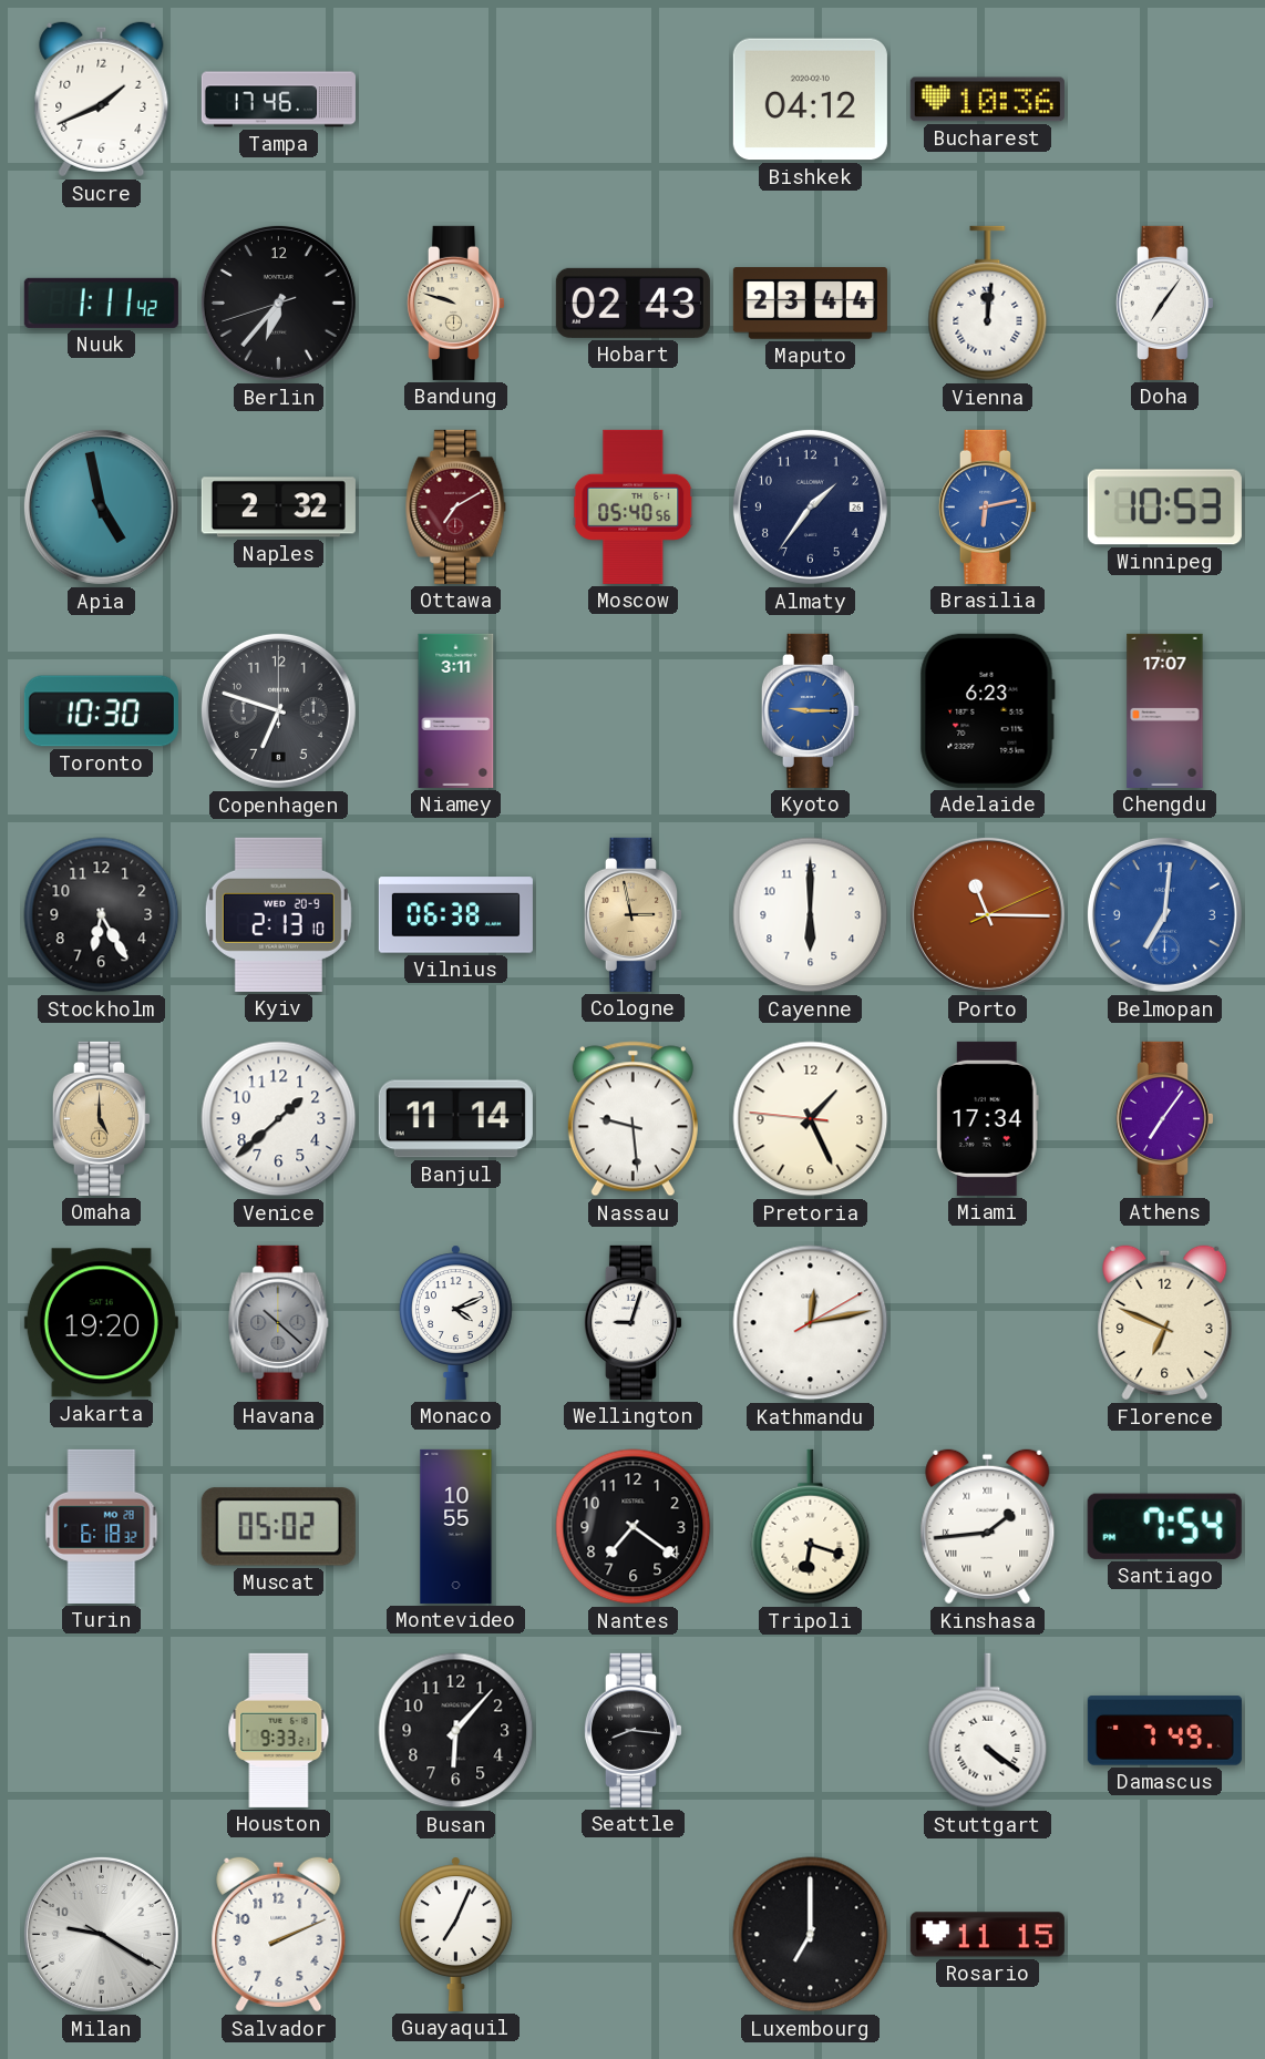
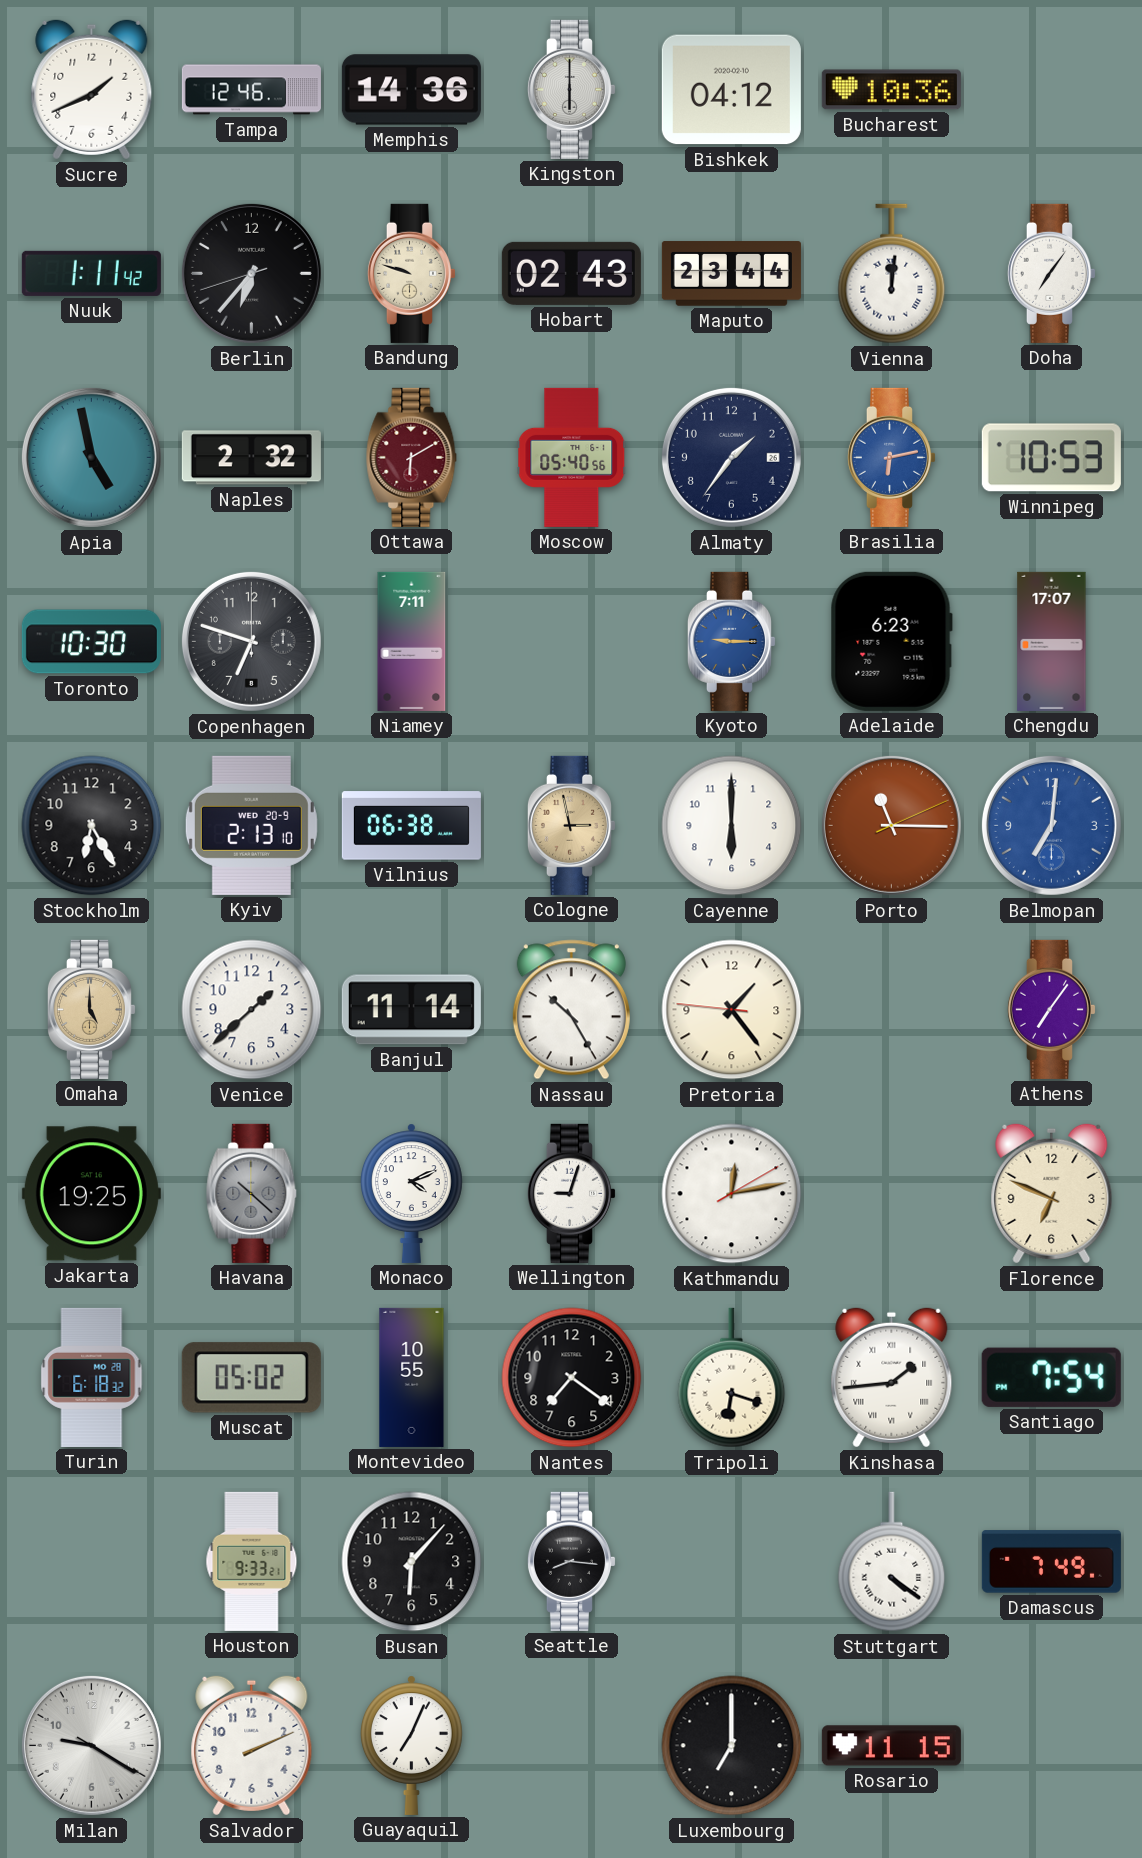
Tampa: 17:46 -> 12:46 (251, 90)
Memphis: none -> 14:36 (411, 90)
Kingston: none -> 6:00 (571, 89)
Ottawa: 7:10 -> 6:10 (412, 457)
Niamey: 3:11 -> 7:11 (412, 641)
Nassau: 9:29 -> 10:25 (571, 1010)
Pretoria: 1:25 -> 1:23 (732, 1010)
Miami: 17:34 -> none (987, 1118)
Jakarta: 19:20 -> 19:25 (91, 1194)
